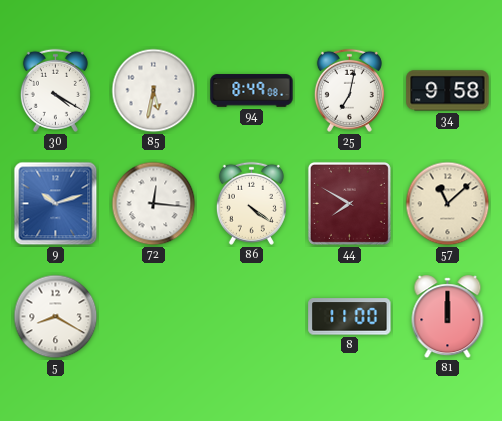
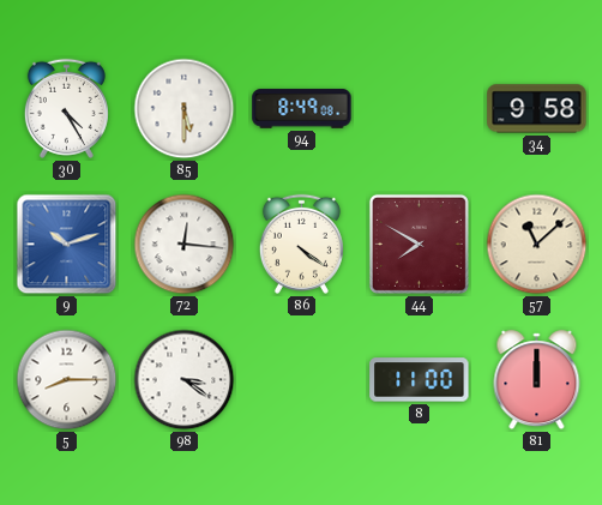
30: 4:20 -> 4:25 (66, 108)
85: 5:32 -> 5:30 (185, 109)
25: 7:02 -> none (349, 90)
5: 8:20 -> 8:15 (67, 380)
98: none -> 3:21 (185, 380)
